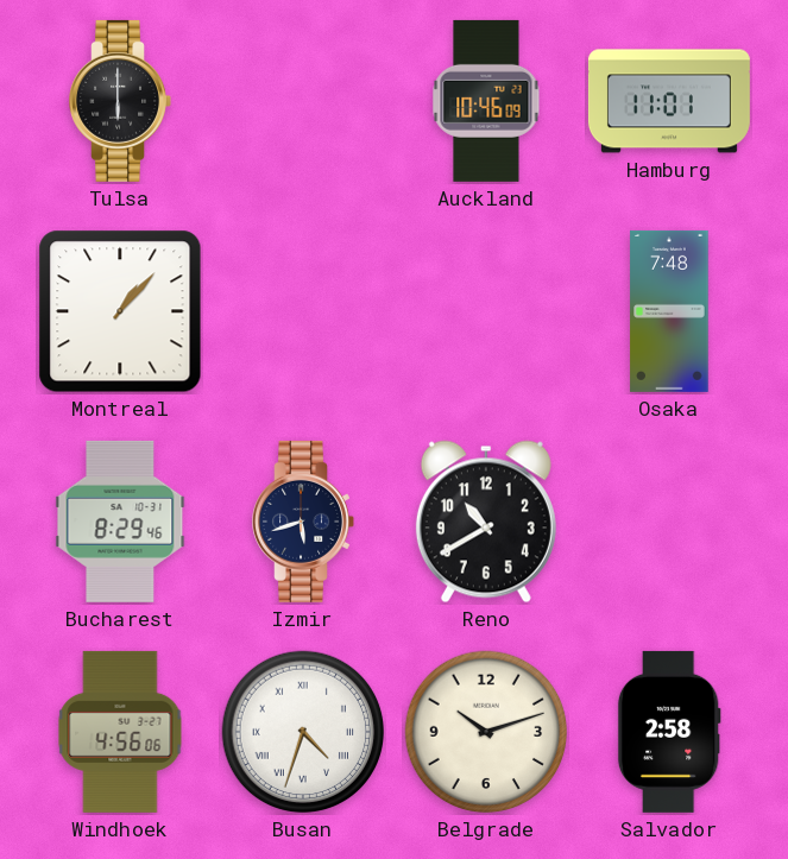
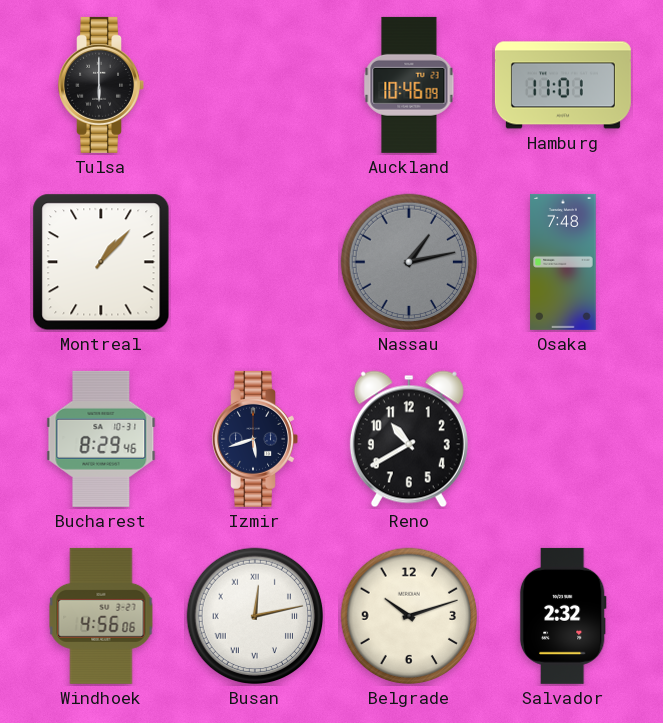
Nassau: none -> 1:13 (409, 262)
Busan: 4:33 -> 12:13 (255, 616)
Salvador: 2:58 -> 2:32 (563, 616)
